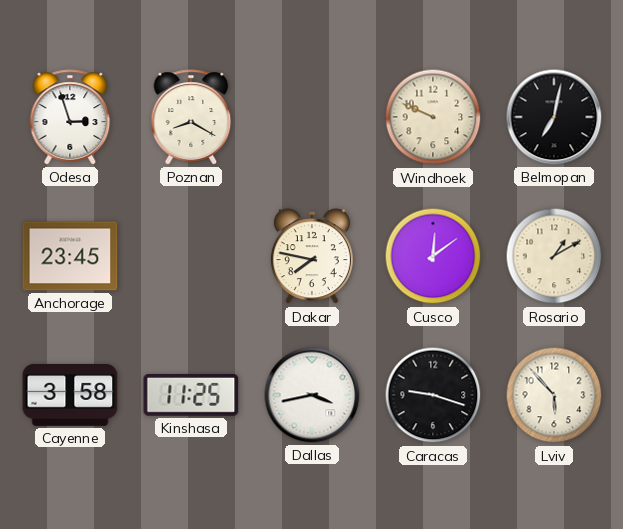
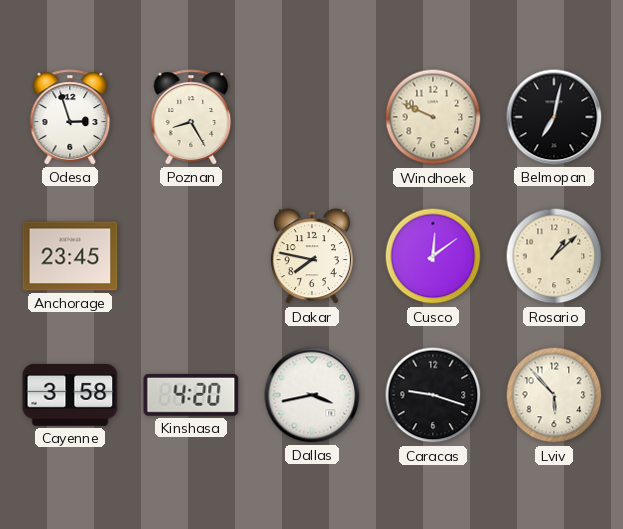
Poznan: 8:20 -> 8:25 (191, 117)
Rosario: 1:10 -> 1:08 (554, 256)
Kinshasa: 11:25 -> 4:20 (191, 395)
